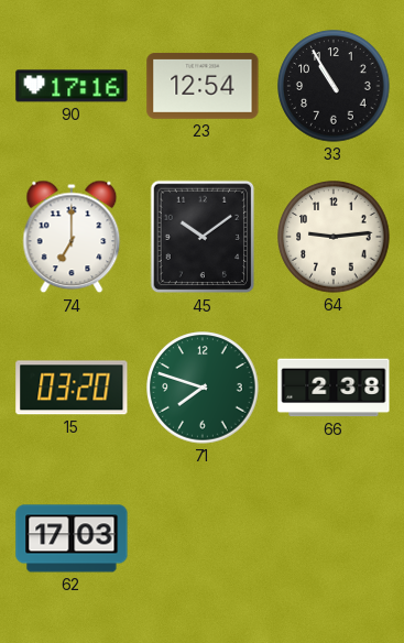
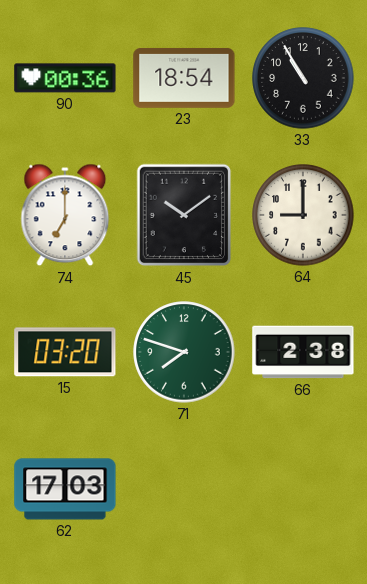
90: 17:16 -> 00:36 (65, 78)
23: 12:54 -> 18:54 (184, 78)
64: 9:14 -> 9:00 (303, 215)
